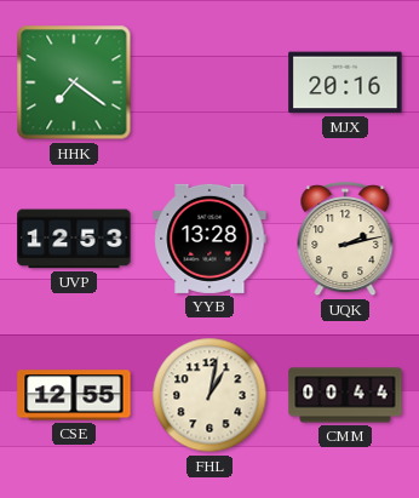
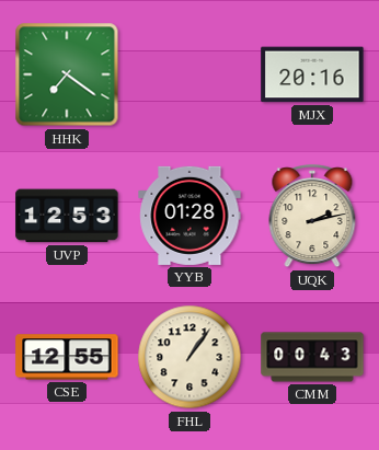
YYB: 13:28 -> 01:28 (190, 216)
FHL: 1:02 -> 1:06 (190, 357)
CMM: 00:44 -> 00:43 (312, 357)
